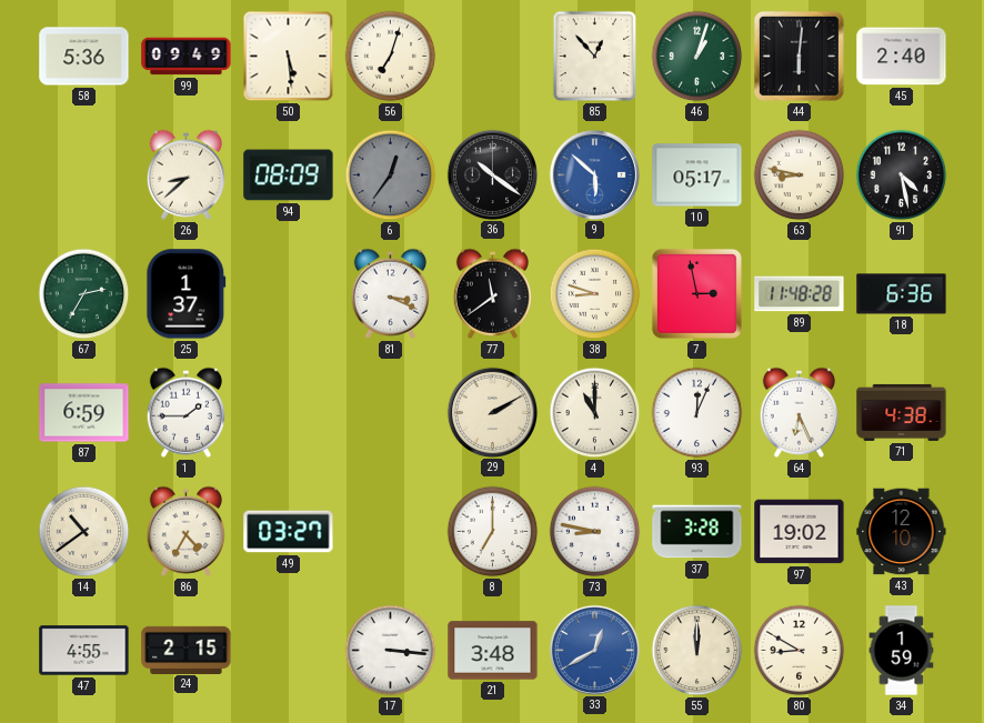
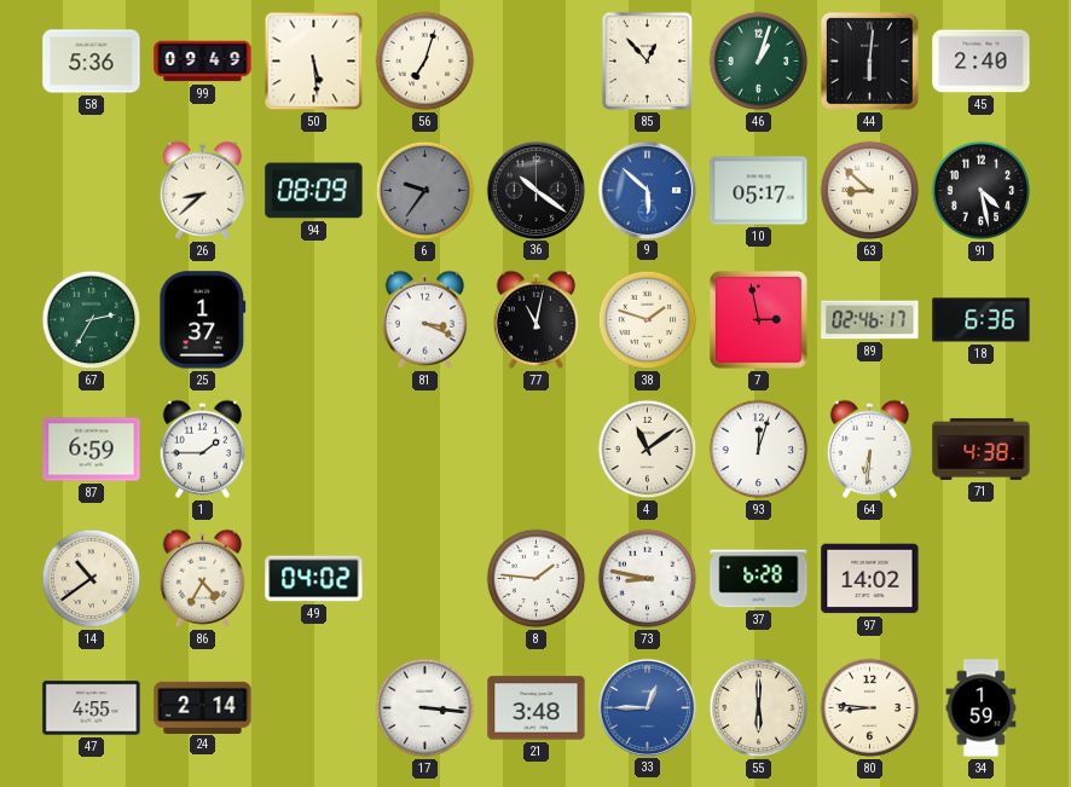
6: 12:36 -> 9:36 (425, 191)
63: 8:47 -> 8:52 (870, 191)
77: 11:39 -> 11:02 (535, 319)
38: 8:48 -> 1:48 (648, 320)
89: 11:48 -> 02:46 (870, 320)
29: 2:10 -> none (492, 412)
4: 11:00 -> 11:09 (648, 450)
93: 12:04 -> 12:03 (759, 450)
64: 6:26 -> 6:31 (869, 449)
49: 03:27 -> 04:02 (314, 579)
8: 7:00 -> 1:46 (537, 579)
37: 3:28 -> 6:28 (759, 579)
97: 19:02 -> 14:02 (870, 579)
43: 12:10 -> none (902, 532)
24: 2:15 -> 2:14 (203, 707)
33: 12:40 -> 12:45 (647, 707)
55: 12:00 -> 6:00 (759, 708)
80: 8:50 -> 8:46 (870, 708)
